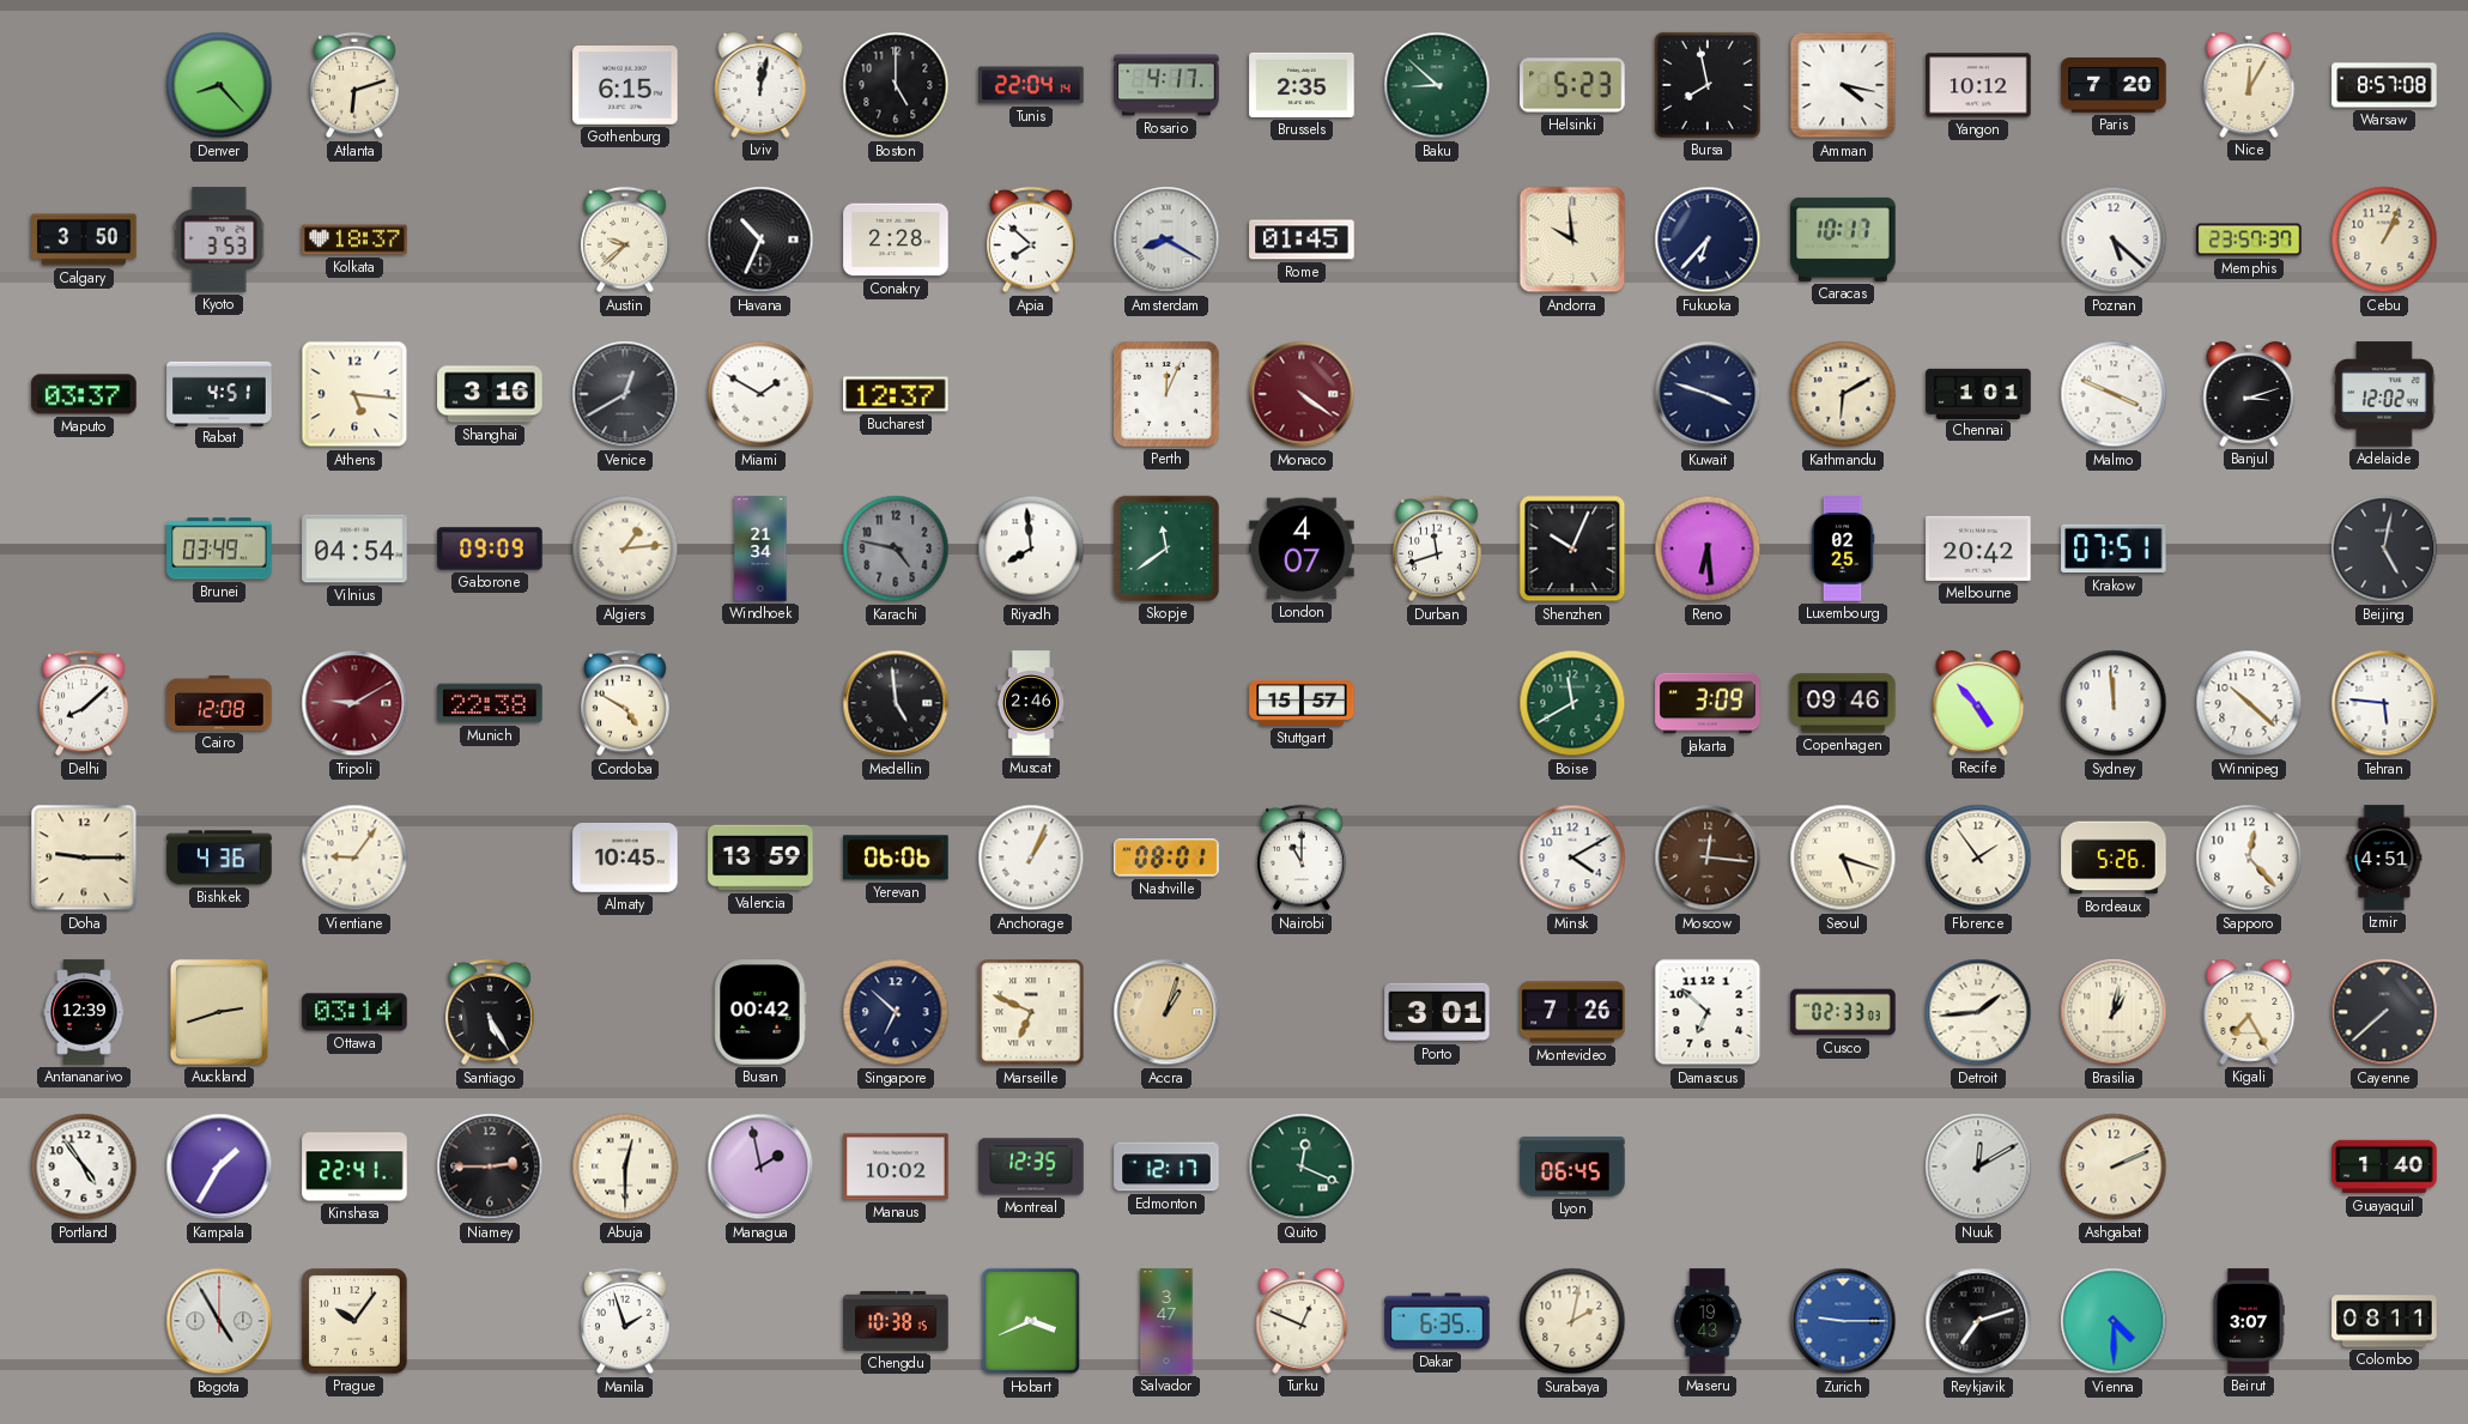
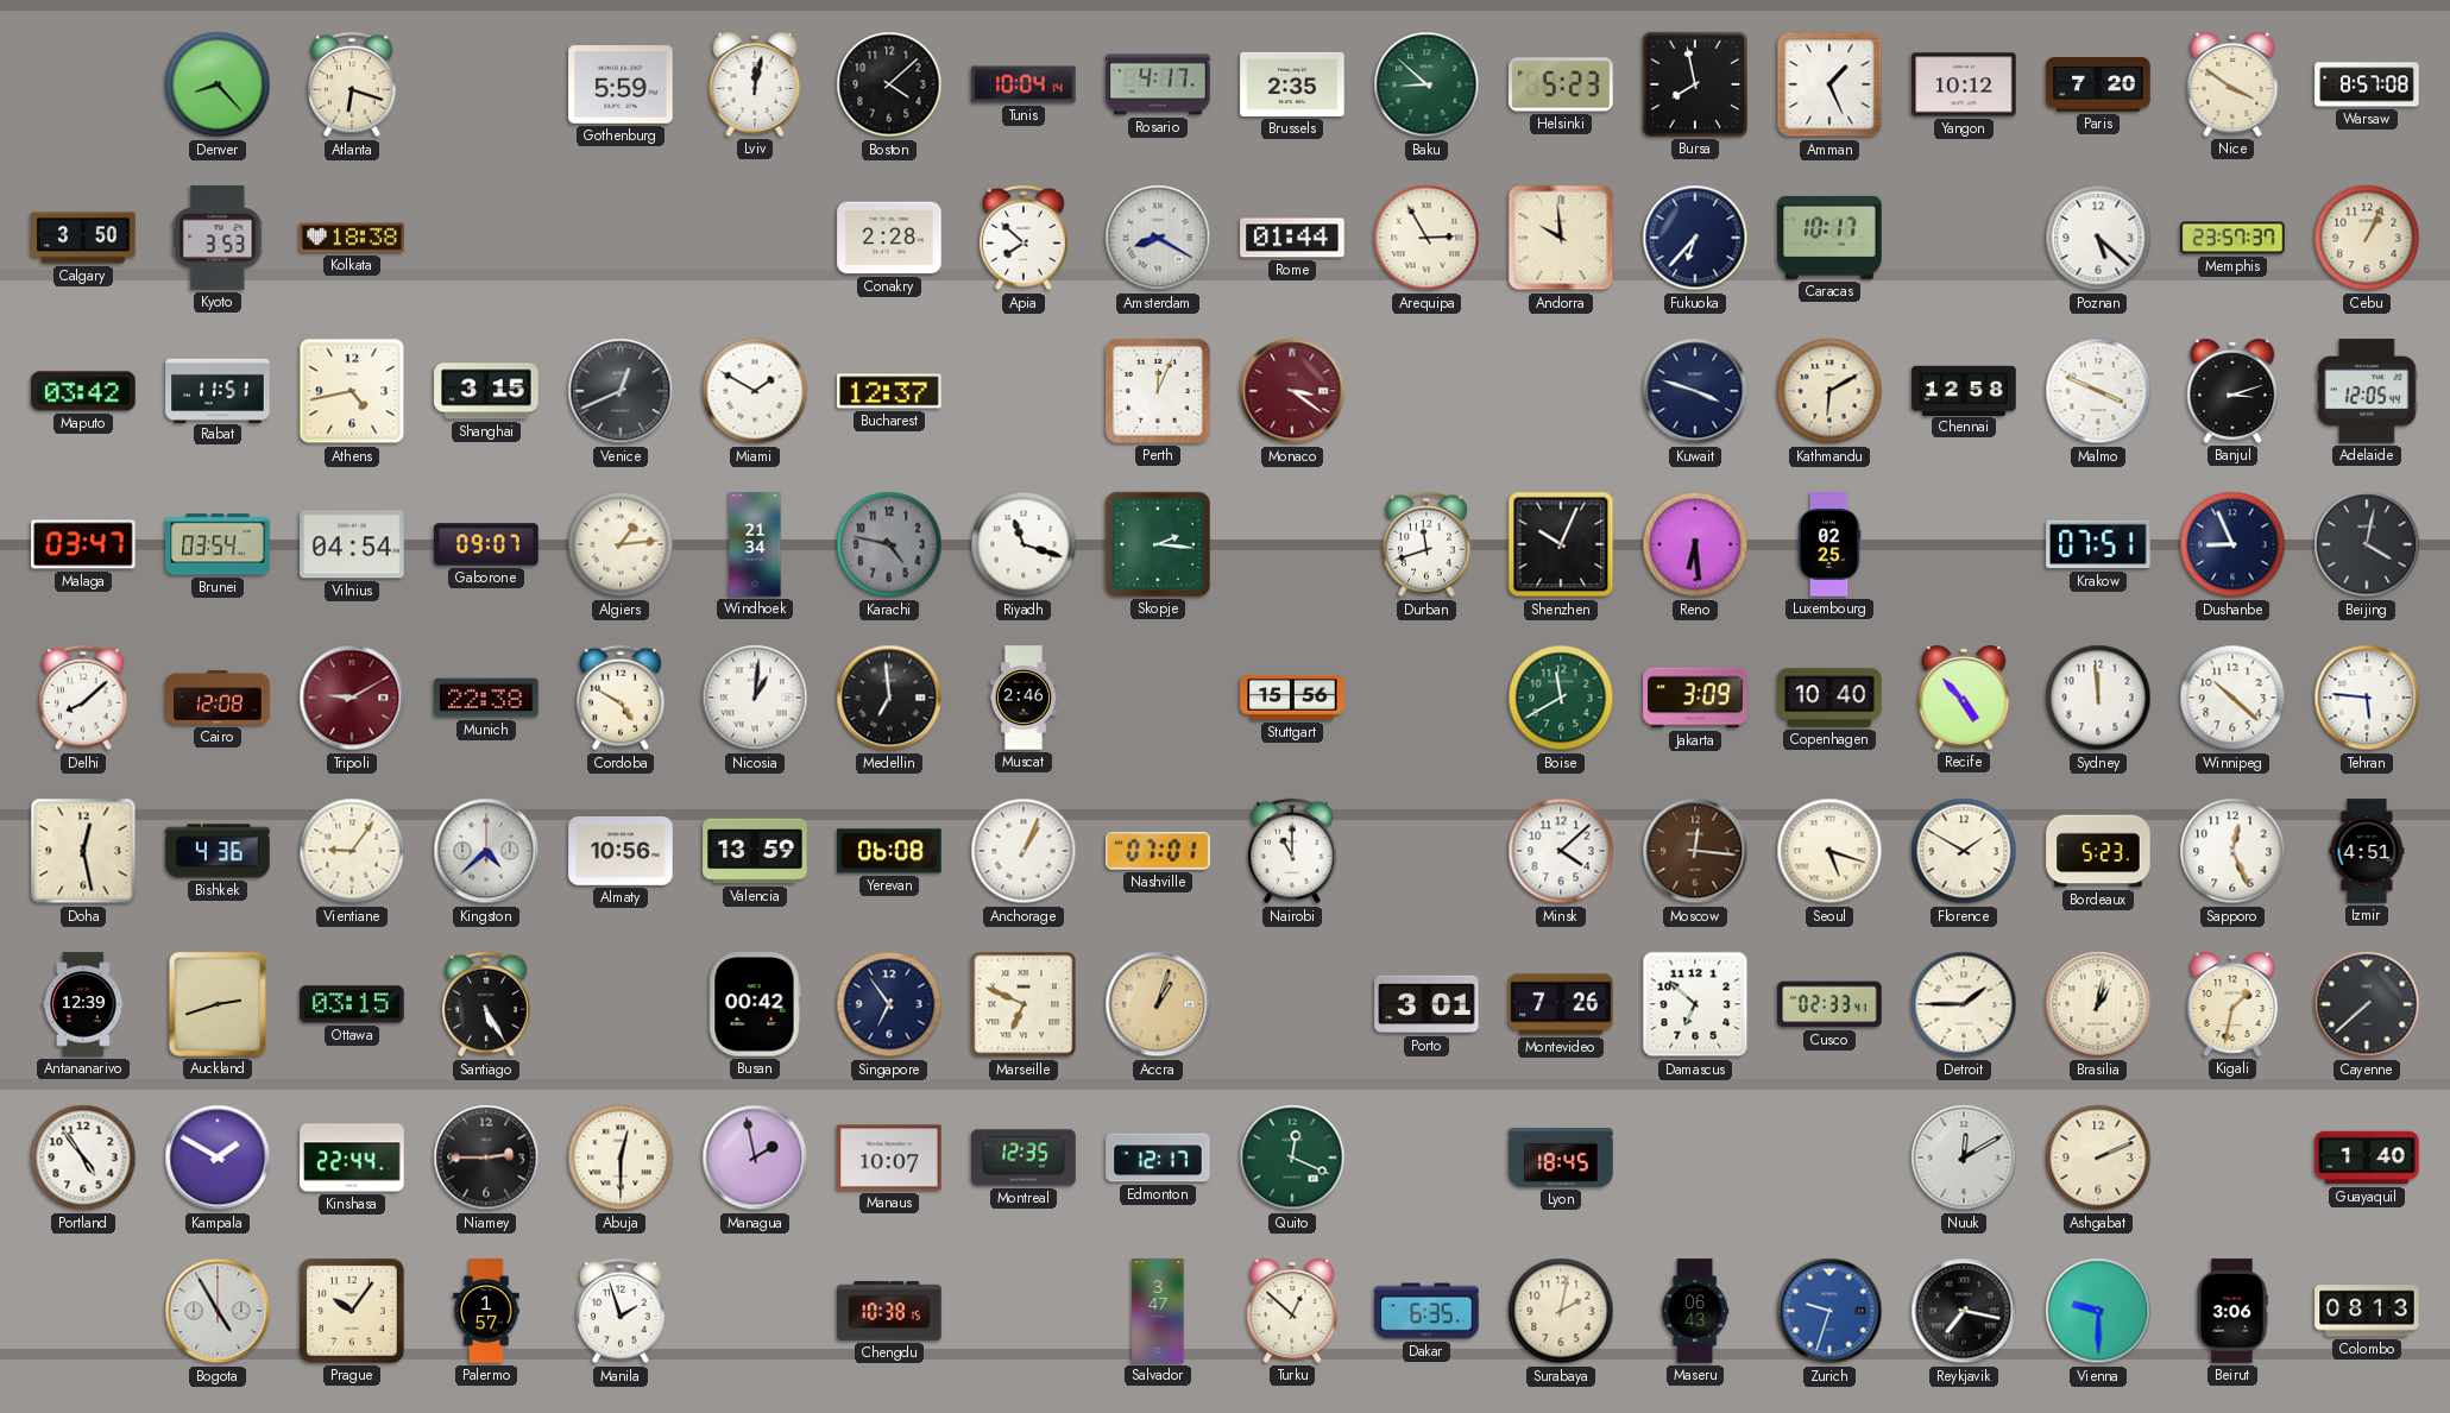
Atlanta: 6:12 -> 6:18 (352, 84)
Gothenburg: 6:15 -> 5:59 (621, 86)
Boston: 5:00 -> 4:08 (889, 84)
Tunis: 22:04 -> 10:04 (1024, 84)
Amman: 4:17 -> 1:26 (1829, 84)
Nice: 12:05 -> 3:51 (2232, 86)
Kolkata: 18:37 -> 18:38 (352, 238)
Austin: 9:38 -> none (625, 240)
Havana: 10:34 -> none (760, 240)
Rome: 01:45 -> 01:44 (1292, 238)
Arequipa: none -> 2:55 (1426, 238)
Maputo: 03:37 -> 03:42 (83, 391)
Rabat: 4:51 -> 11:51 (218, 390)
Athens: 5:16 -> 4:43 (352, 391)
Shanghai: 3:16 -> 3:15 (486, 391)
Venice: 12:40 -> 12:41 (621, 391)
Monaco: 4:21 -> 3:21 (1292, 391)
Chennai: 1:01 -> 12:58 (1964, 390)
Adelaide: 12:02 -> 12:05 (2367, 391)
Malaga: none -> 03:47 (83, 544)
Brunei: 03:49 -> 03:54 (218, 544)
Gaborone: 09:09 -> 09:07 (486, 544)
Riyadh: 7:59 -> 11:18 (1024, 544)
Skopje: 11:39 -> 2:16 (1158, 544)
London: 4:07 -> none (1302, 549)
Melbourne: 20:42 -> none (1978, 549)
Dushanbe: none -> 8:56 (2232, 544)
Beijing: 5:02 -> 4:02 (2367, 544)
Nicosia: none -> 1:01 (755, 698)
Medellin: 4:59 -> 6:59 (889, 698)
Stuttgart: 15:57 -> 15:56 (1292, 698)
Copenhagen: 09:46 -> 10:40 (1829, 698)
Doha: 9:15 -> 12:28 (83, 851)
Kingston: none -> 4:38 (486, 851)
Almaty: 10:45 -> 10:56 (621, 852)
Yerevan: 06:06 -> 06:08 (889, 851)
Nashville: 08:01 -> 07:01 (1158, 851)
Minsk: 4:10 -> 4:08 (1561, 851)
Florence: 1:54 -> 1:50 (1964, 851)
Bordeaux: 5:26 -> 5:23 (2098, 851)
Sapporo: 12:23 -> 12:26 (2232, 851)
Ottawa: 03:14 -> 03:15 (352, 1004)
Singapore: 6:52 -> 6:54 (889, 1004)
Cusco: 02:33:03 -> 02:33:41 (1829, 1004)
Detroit: 1:44 -> 1:45 (1964, 1004)
Kigali: 7:25 -> 1:32 (2232, 1005)
Kampala: 1:35 -> 1:50 (218, 1157)
Kinshasa: 22:41 -> 22:44 (352, 1157)
Manaus: 10:02 -> 10:07 (889, 1157)
Lyon: 06:45 -> 18:45 (1561, 1157)
Palermo: none -> 1:57 (486, 1311)
Hobart: 3:41 -> none (1031, 1321)
Turku: 12:49 -> 12:52 (1292, 1312)
Maseru: 19:43 -> 06:43 (1695, 1311)
Zurich: 9:15 -> 9:33 (1829, 1311)
Reykjavik: 7:12 -> 7:17 (1964, 1311)
Vienna: 4:30 -> 9:30 (2098, 1311)
Beirut: 3:07 -> 3:06 (2232, 1311)
Colombo: 08:11 -> 08:13 (2367, 1311)
